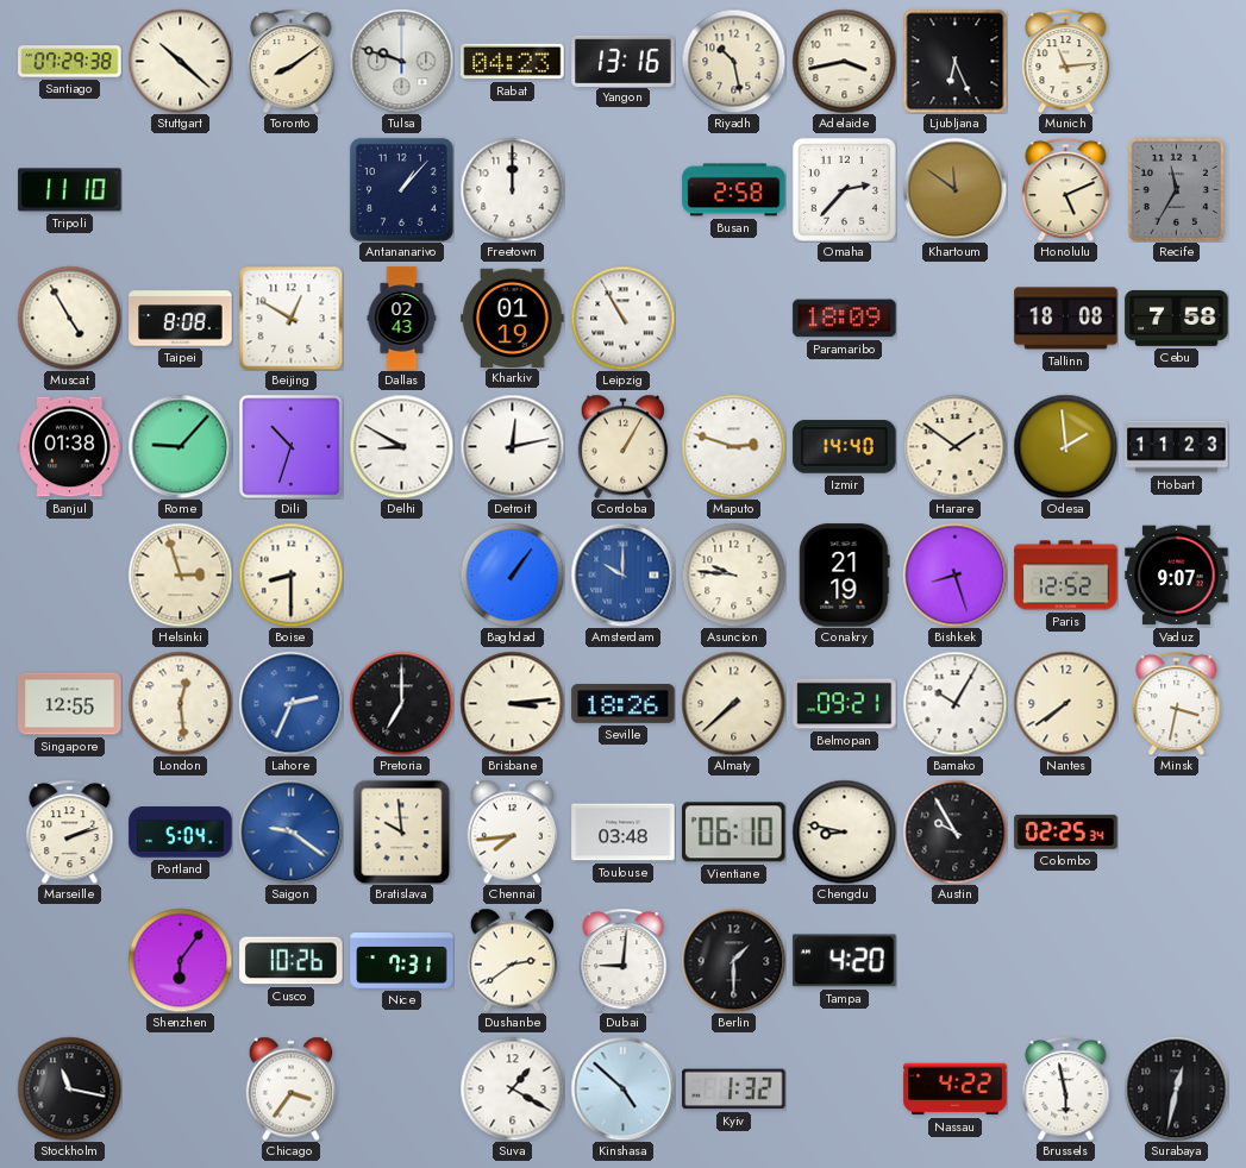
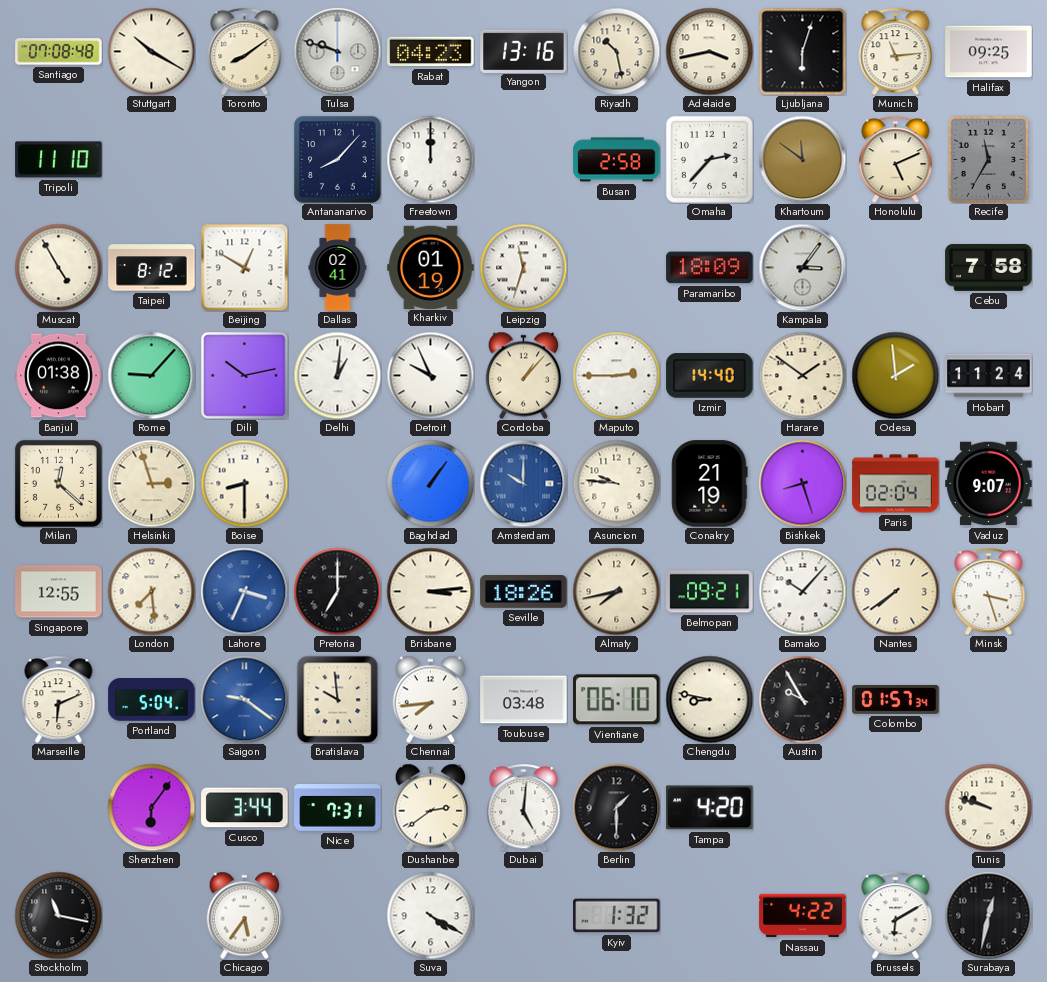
Santiago: 07:29 -> 07:08 (59, 52)
Stuttgart: 10:22 -> 10:20 (151, 51)
Ljubljana: 6:26 -> 6:03 (802, 51)
Halifax: none -> 09:25 (989, 52)
Antananarivo: 1:07 -> 8:07 (337, 159)
Taipei: 8:08 -> 8:12 (152, 268)
Dallas: 02:43 -> 02:41 (338, 268)
Leipzig: 10:55 -> 11:33 (523, 267)
Kampala: none -> 3:06 (802, 267)
Tallinn: 18:08 -> none (1066, 319)
Dili: 10:33 -> 10:13 (245, 376)
Delhi: 8:50 -> 1:01 (337, 375)
Detroit: 12:13 -> 9:56 (430, 375)
Cordoba: 1:05 -> 1:07 (524, 375)
Maputo: 2:48 -> 2:45 (616, 375)
Hobart: 11:23 -> 11:24 (989, 376)
Milan: none -> 12:22 (58, 483)
Paris: 12:52 -> 02:04 (896, 484)
London: 12:29 -> 7:29 (151, 591)
Lahore: 2:34 -> 3:34 (244, 591)
Almaty: 7:38 -> 7:43 (616, 591)
Bamako: 10:05 -> 10:07 (802, 591)
Minsk: 3:32 -> 3:27 (989, 591)
Marseille: 2:12 -> 6:11 (59, 699)
Colombo: 02:25 -> 01:57 (896, 699)
Cusco: 10:26 -> 3:44 (245, 808)
Dubai: 9:01 -> 5:01 (524, 807)
Tunis: none -> 9:48 (988, 807)
Chicago: 3:36 -> 5:36 (245, 915)
Suva: 1:20 -> 4:20 (430, 915)
Kinshasa: 4:52 -> none (622, 1088)
Brussels: 5:58 -> 6:10 (896, 915)
